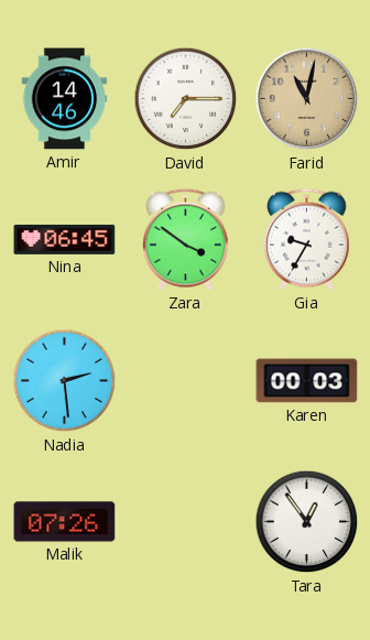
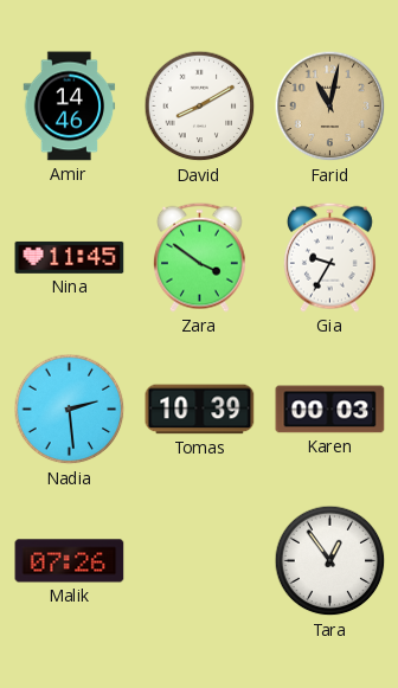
David: 7:15 -> 8:10 (200, 107)
Nina: 06:45 -> 11:45 (70, 257)
Tomas: none -> 10:39 (200, 410)
